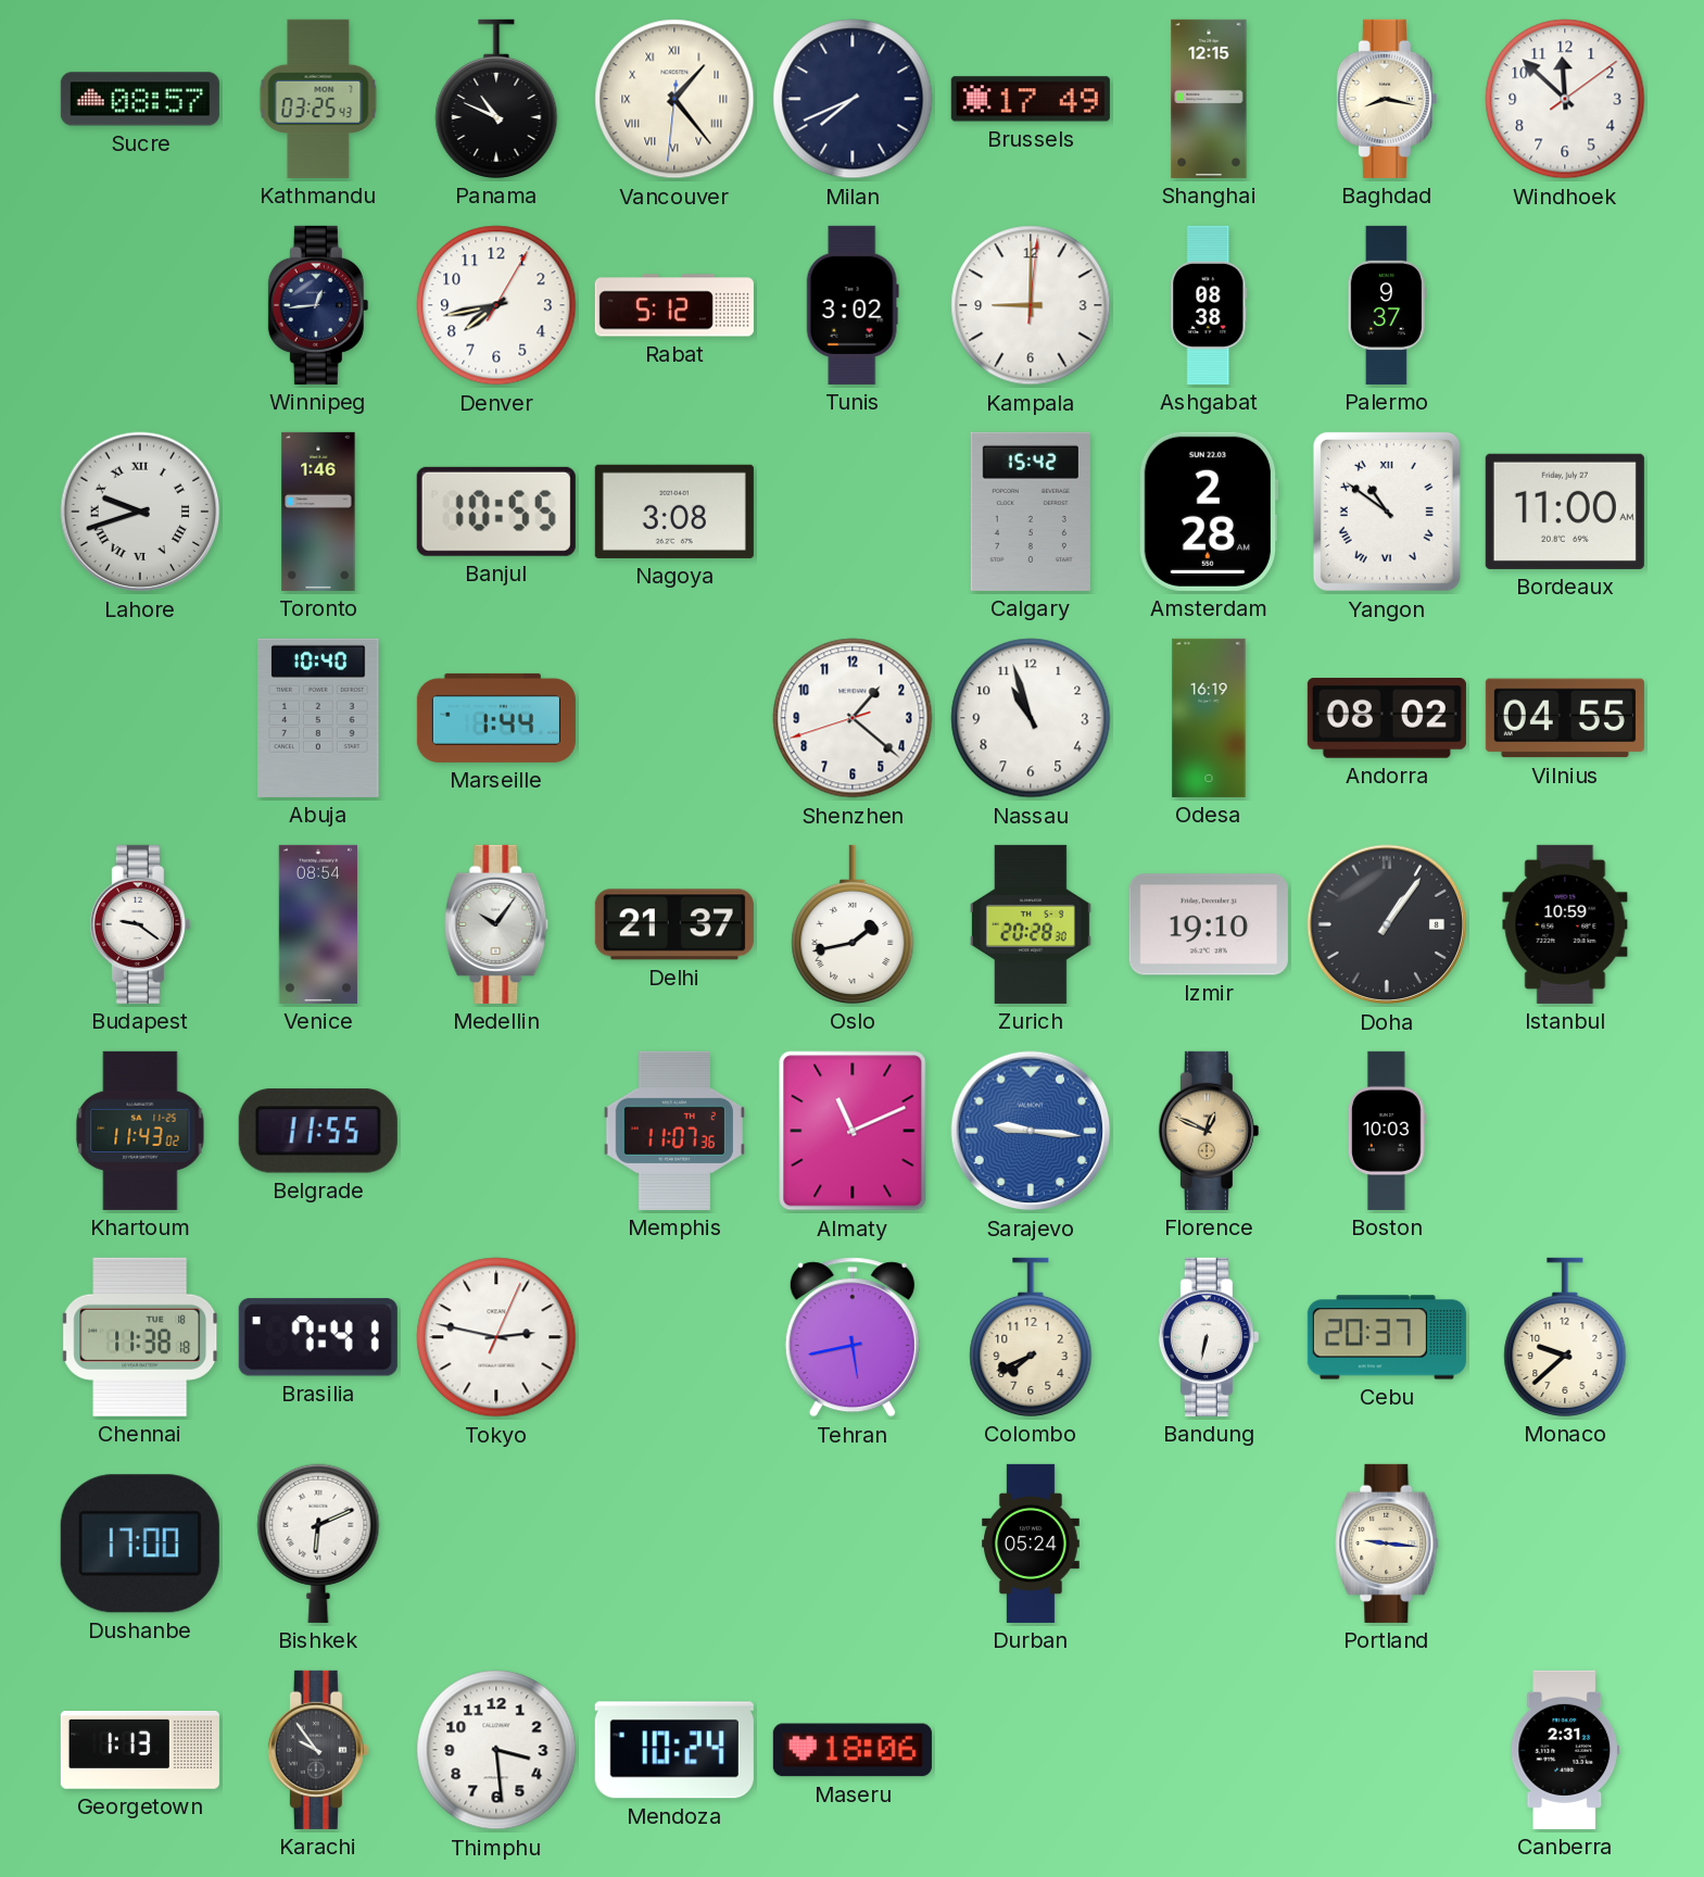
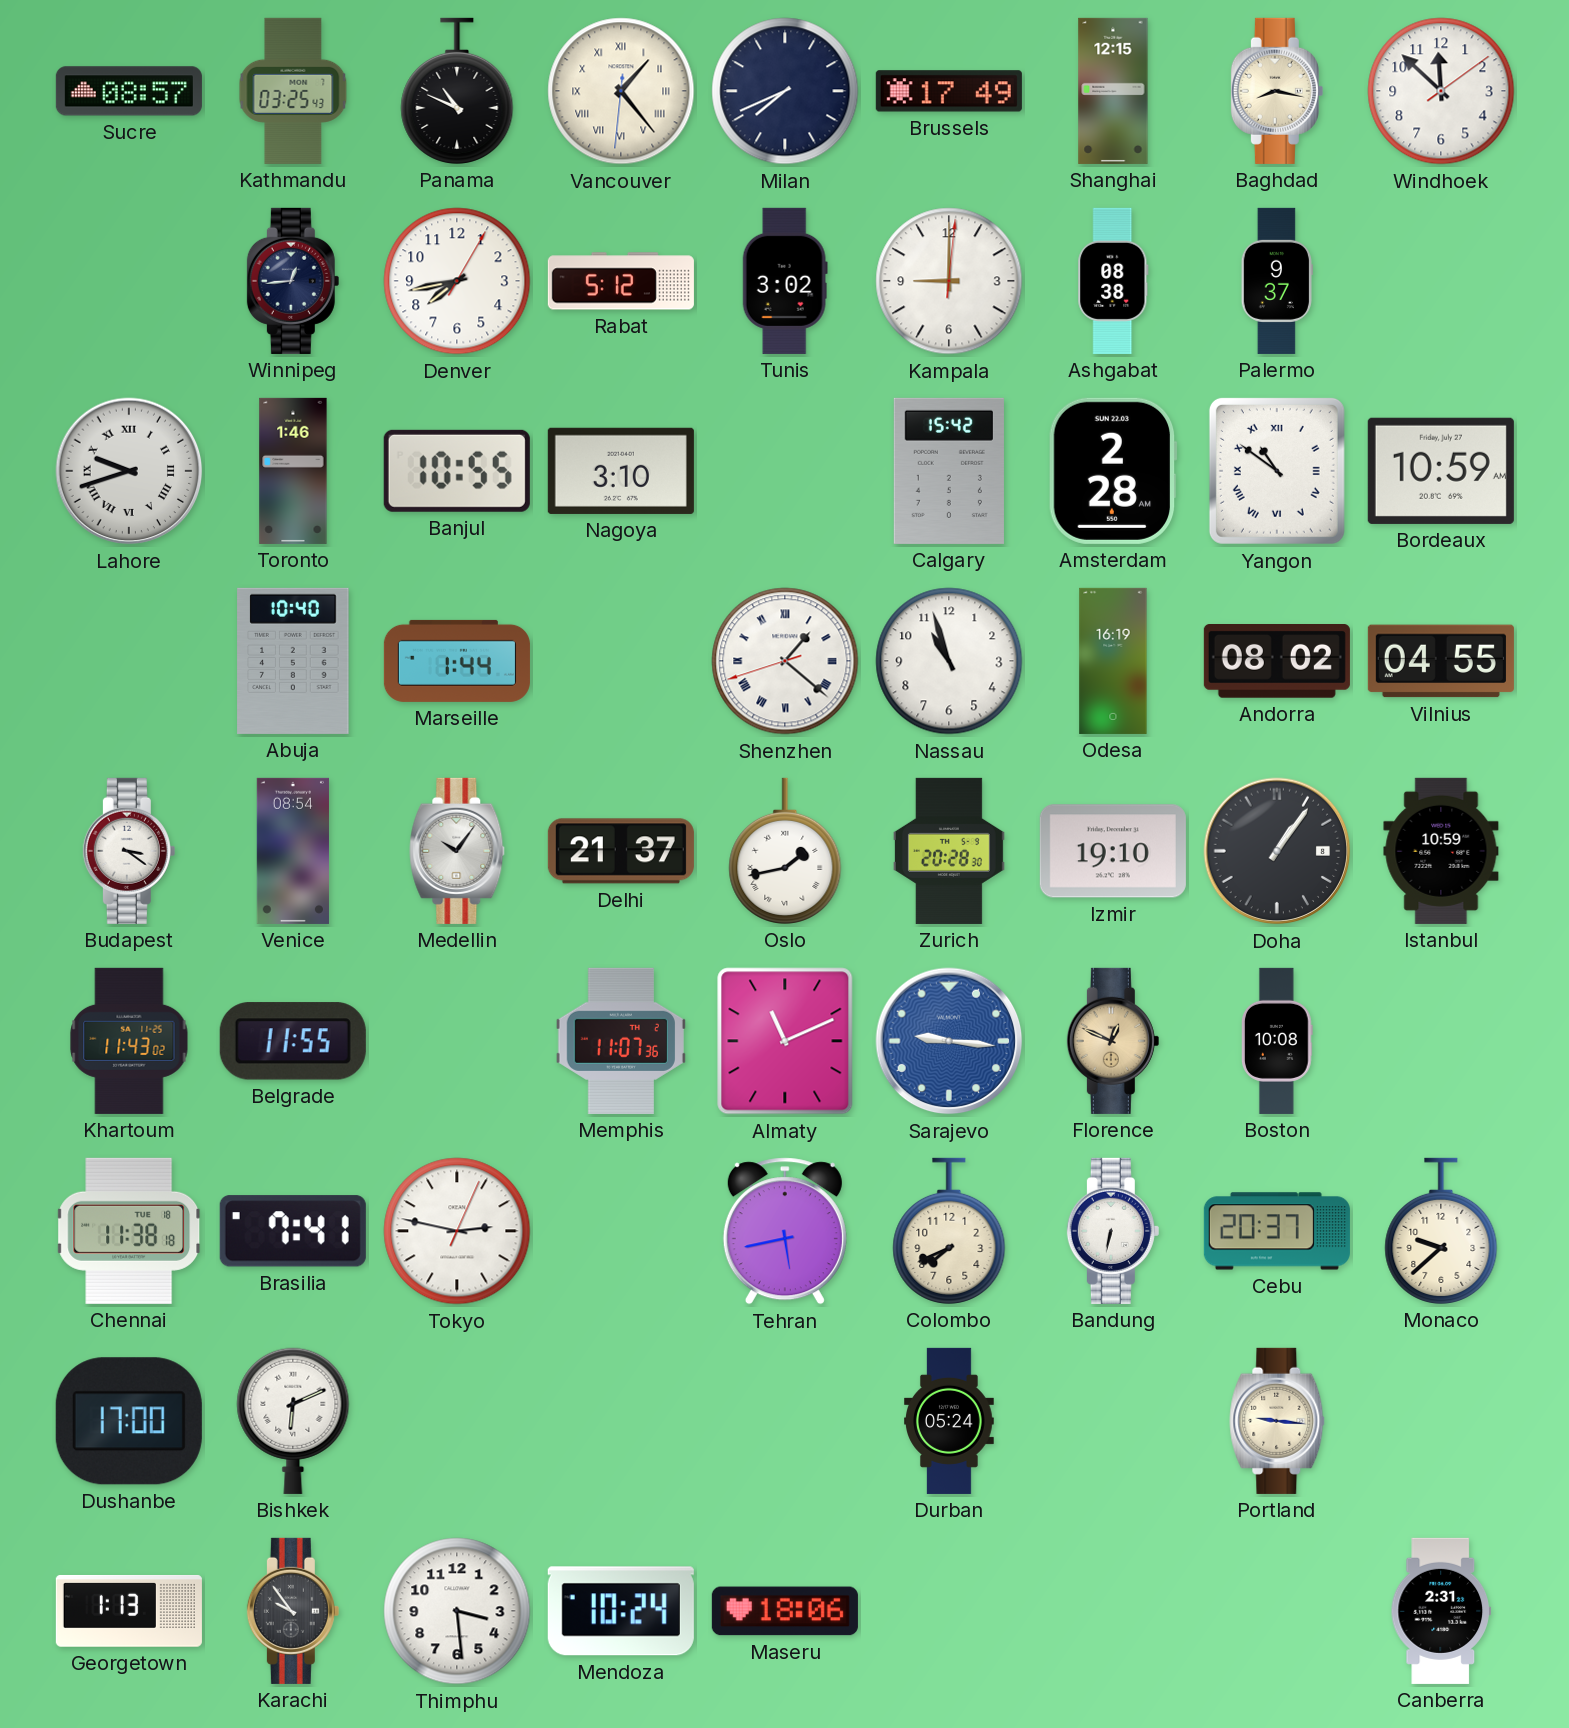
Nagoya: 3:08 -> 3:10 (621, 471)
Bordeaux: 11:00 -> 10:59 (1441, 471)
Shenzhen numerals: Arabic -> Roman (785, 661)
Budapest: 9:21 -> 3:21 (129, 851)
Boston: 10:03 -> 10:08 (1277, 1041)
